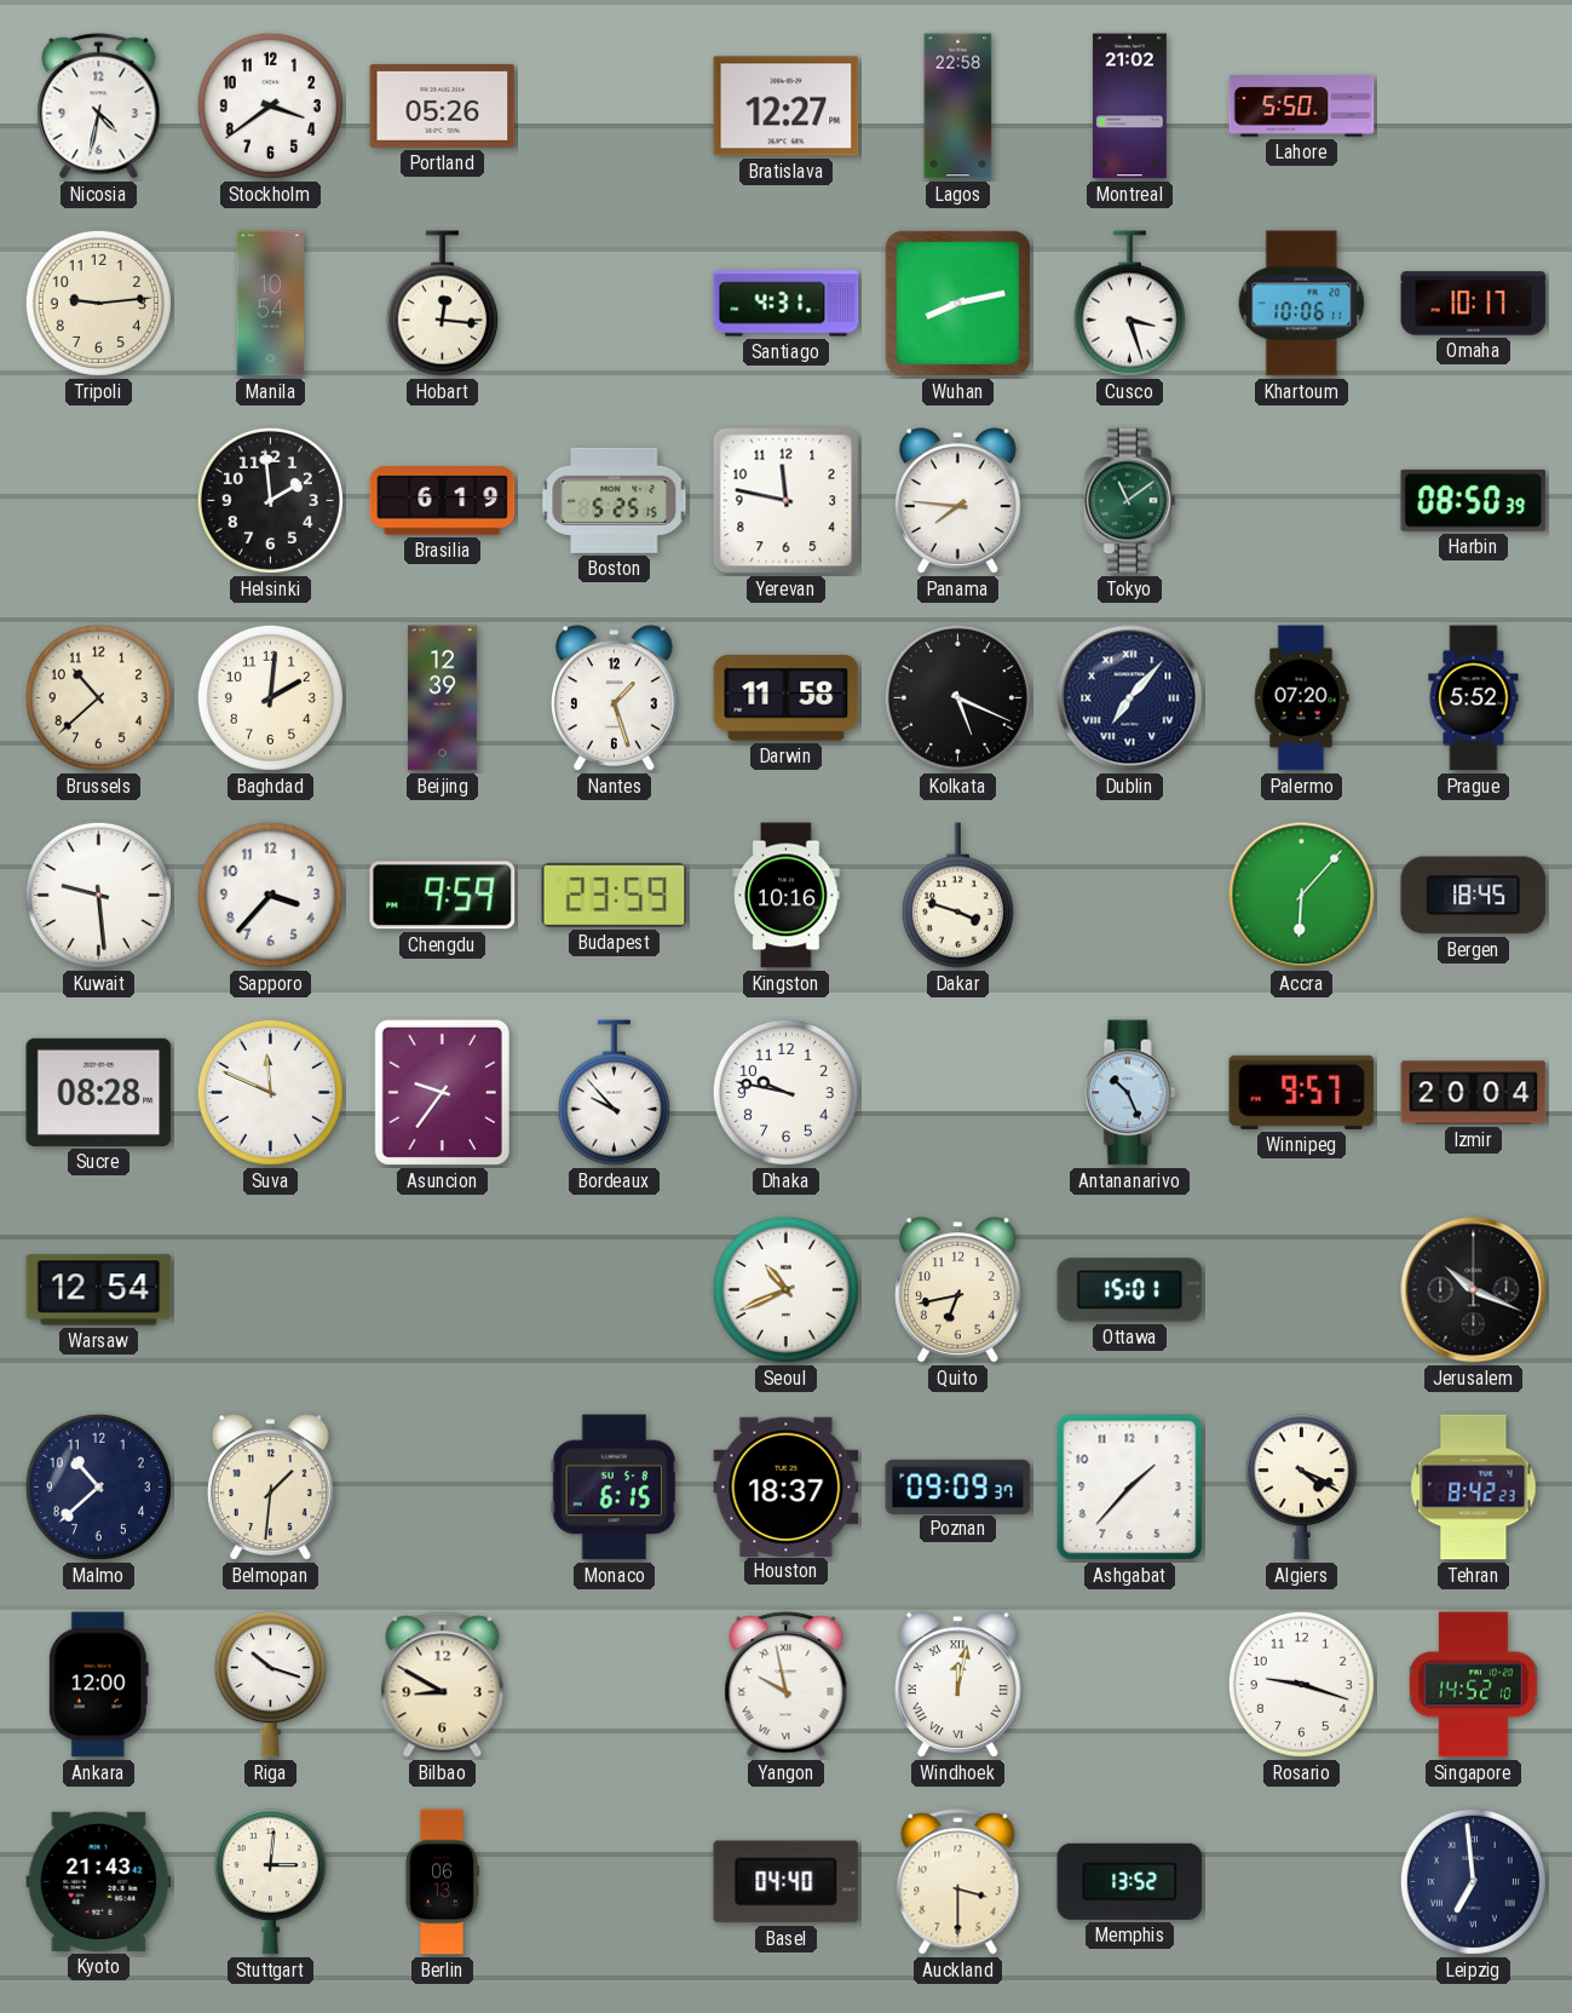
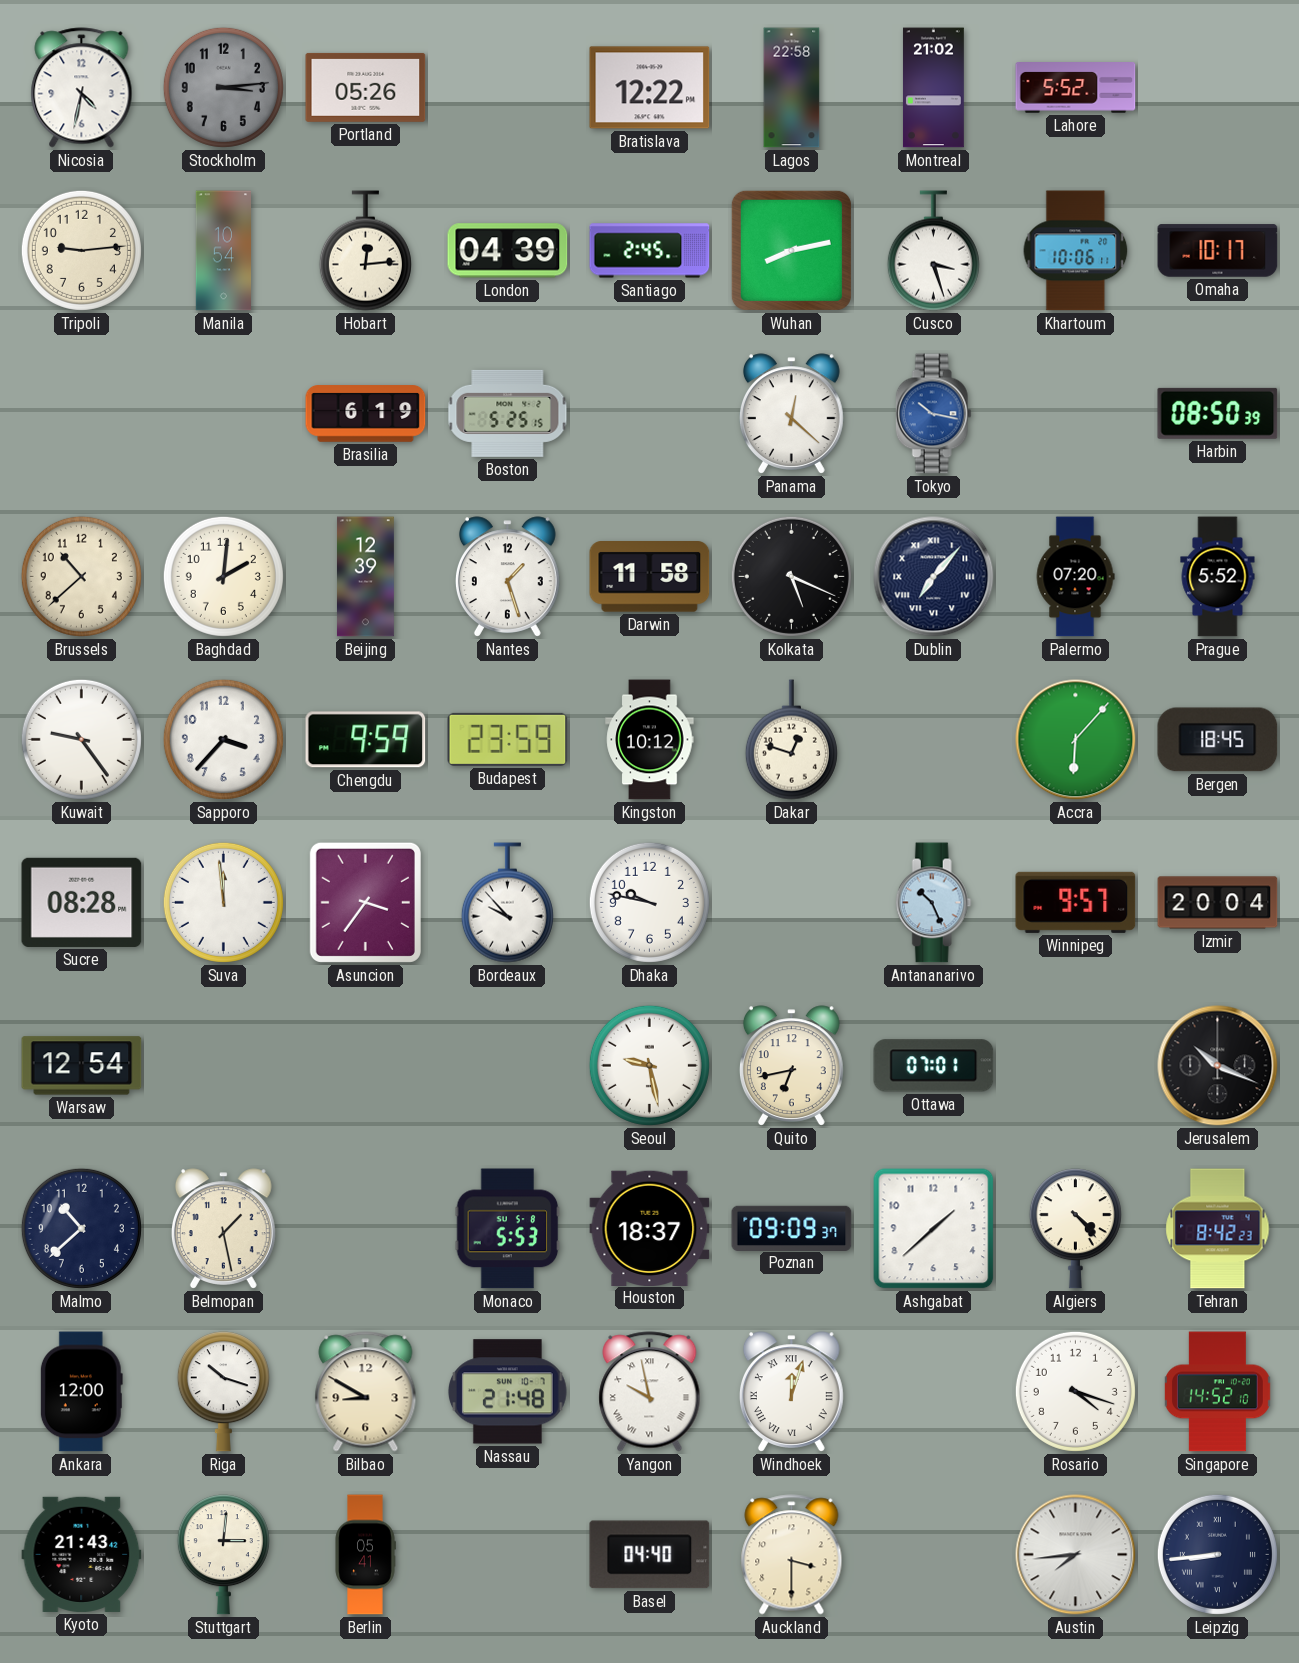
Stockholm: 3:39 -> 3:14 (223, 87)
Stockholm dial: white -> grey (223, 87)
Bratislava: 12:27 -> 12:22 (650, 88)
Lahore: 5:50 -> 5:52 (1076, 88)
Hobart: 12:16 -> 12:14 (365, 251)
London: none -> 04:39 (508, 251)
Santiago: 4:31 -> 2:45 (650, 251)
Helsinki: 1:59 -> none (270, 500)
Yerevan: 11:47 -> none (787, 501)
Panama: 7:46 -> 12:22 (791, 414)
Tokyo: 11:09 -> 10:17 (933, 414)
Tokyo dial: green -> blue (933, 414)
Kuwait: 9:29 -> 9:24 (81, 739)
Kingston: 10:16 -> 10:12 (650, 740)
Dakar: 3:48 -> 12:48 (791, 740)
Suva: 11:49 -> 11:59 (223, 902)
Asuncion: 9:36 -> 3:36 (365, 902)
Seoul: 10:41 -> 9:28 (649, 1065)
Ottawa: 15:01 -> 07:01 (934, 1066)
Belmopan: 1:31 -> 1:28 (223, 1229)
Monaco: 6:15 -> 5:53 (508, 1229)
Ashgabat: 1:37 -> 1:38 (934, 1229)
Algiers: 4:19 -> 4:23 (1075, 1229)
Nassau: none -> 21:48 (507, 1392)
Windhoek: 12:02 -> 12:03 (791, 1392)
Rosario: 9:18 -> 4:18 (1075, 1391)
Berlin: 06:13 -> 05:41 (365, 1555)
Memphis: 13:52 -> none (1130, 1881)
Austin: none -> 7:44 (1076, 1555)
Leipzig: 6:59 -> 8:44 (1217, 1554)
